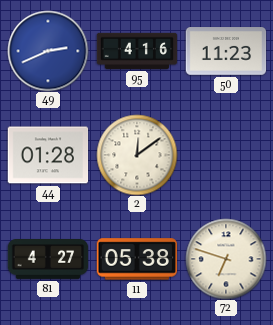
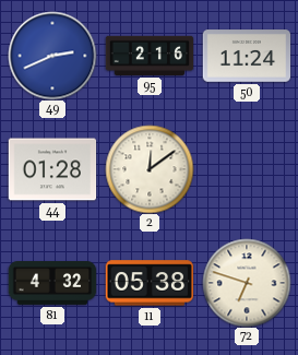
95: 4:16 -> 2:16 (150, 56)
50: 11:23 -> 11:24 (247, 56)
81: 4:27 -> 4:32 (52, 284)
